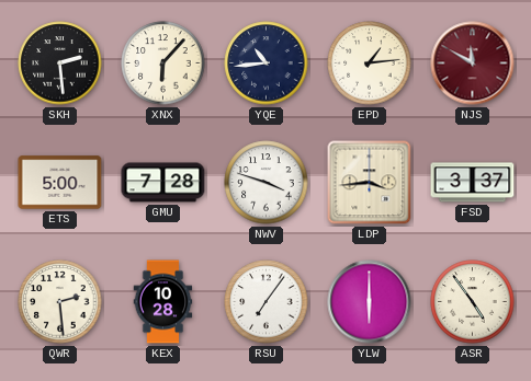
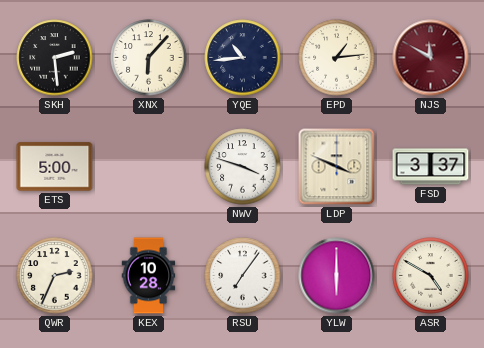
GMU: 7:28 -> none (163, 183)
LDP: 3:44 -> 3:49 (337, 167)
QWR: 2:29 -> 2:34 (55, 276)
ASR: 4:54 -> 4:50 (431, 276)
